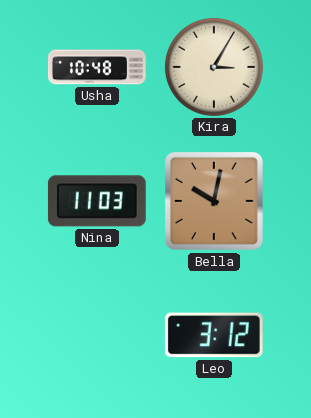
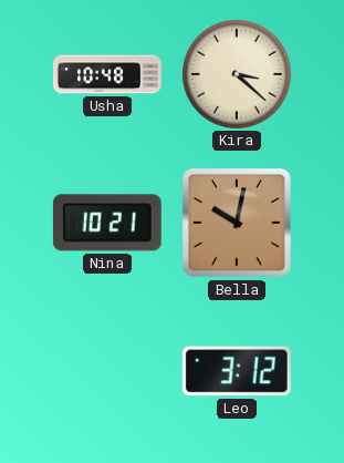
Kira: 3:05 -> 3:22 (237, 74)
Nina: 11:03 -> 10:21 (107, 223)
